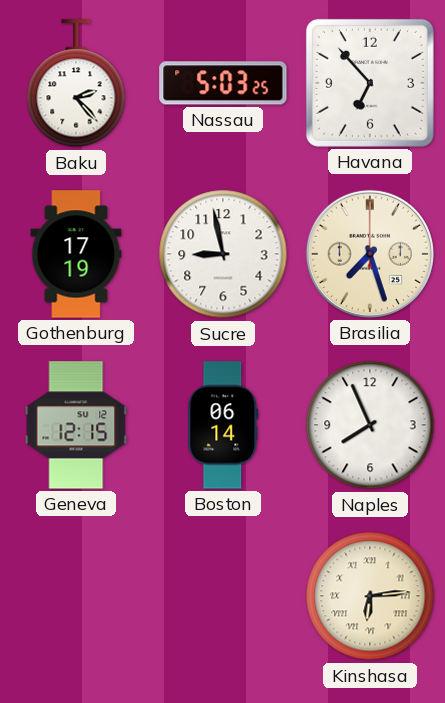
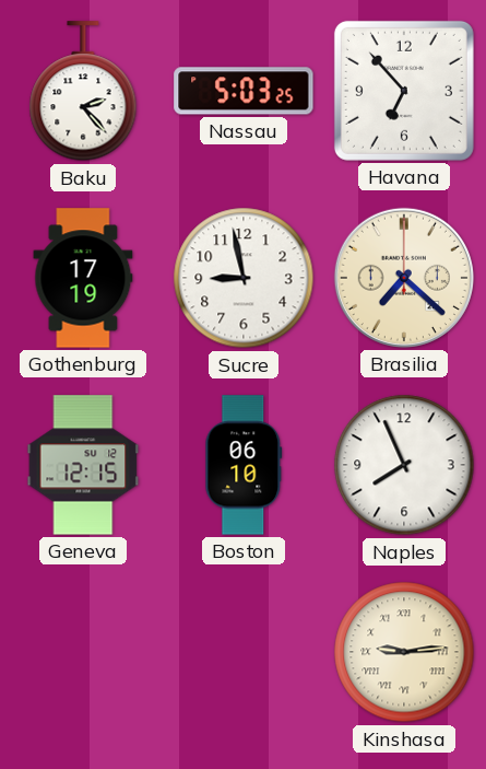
Brasilia: 7:27 -> 7:22 (404, 278)
Boston: 06:14 -> 06:10 (244, 465)
Kinshasa: 6:14 -> 9:14 (404, 652)
